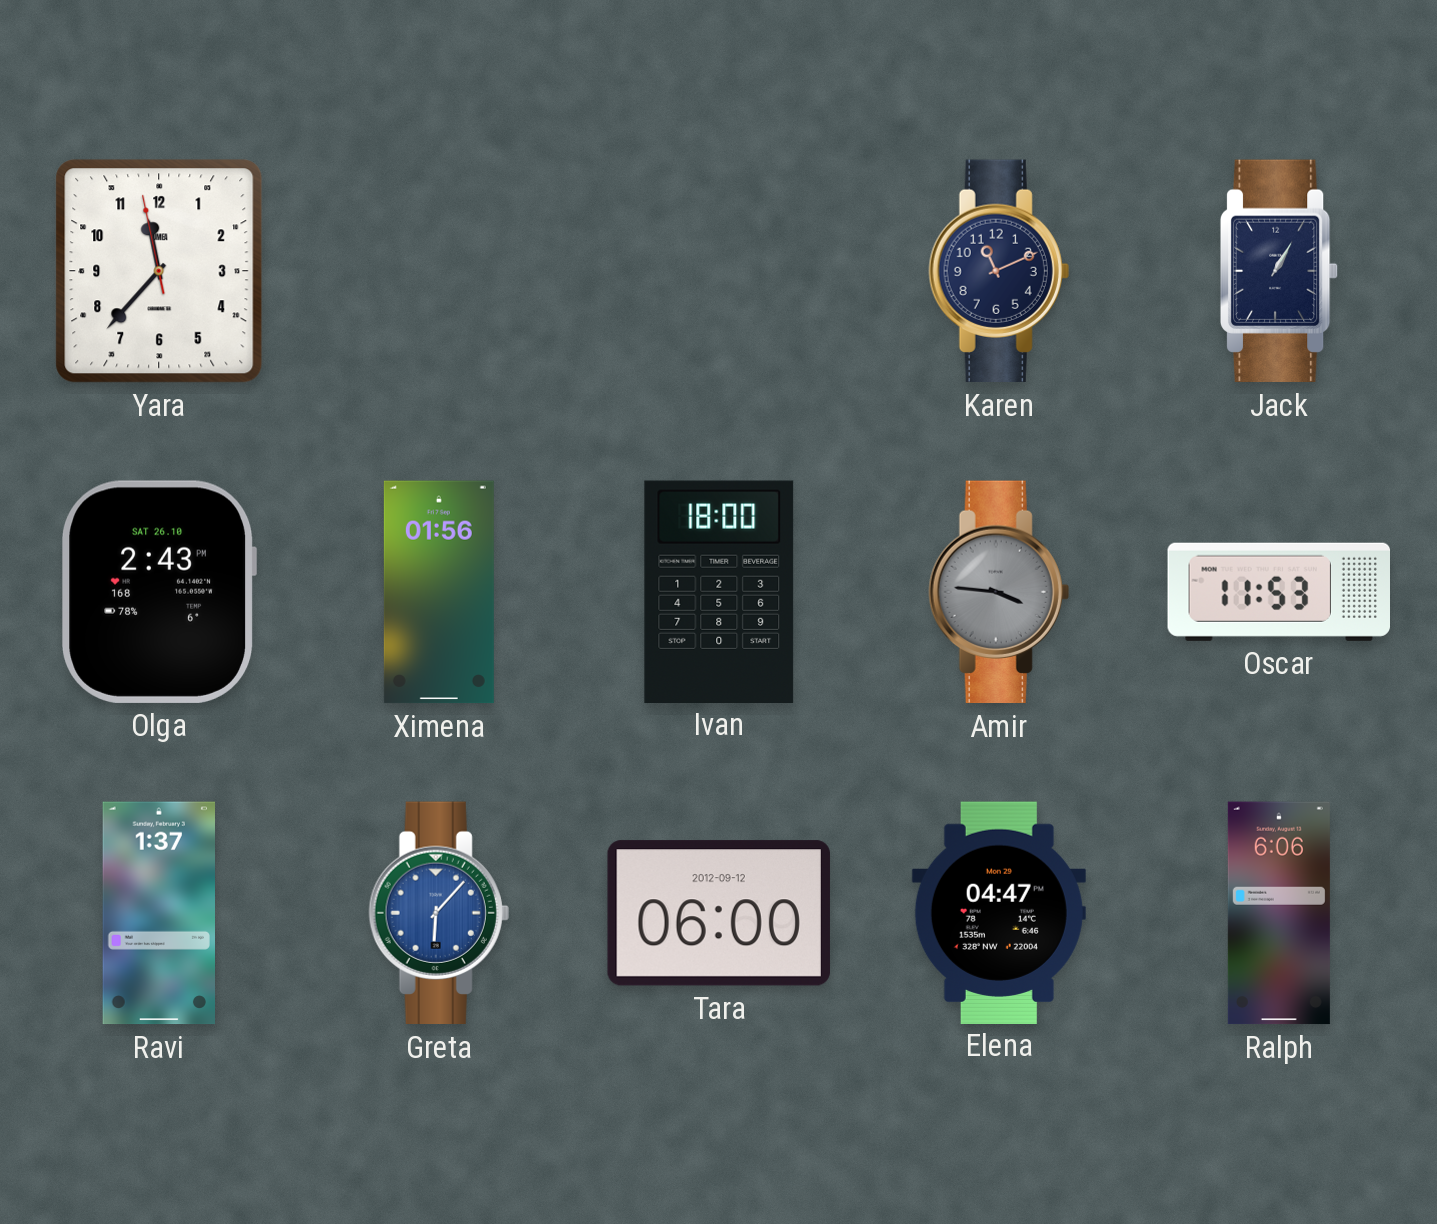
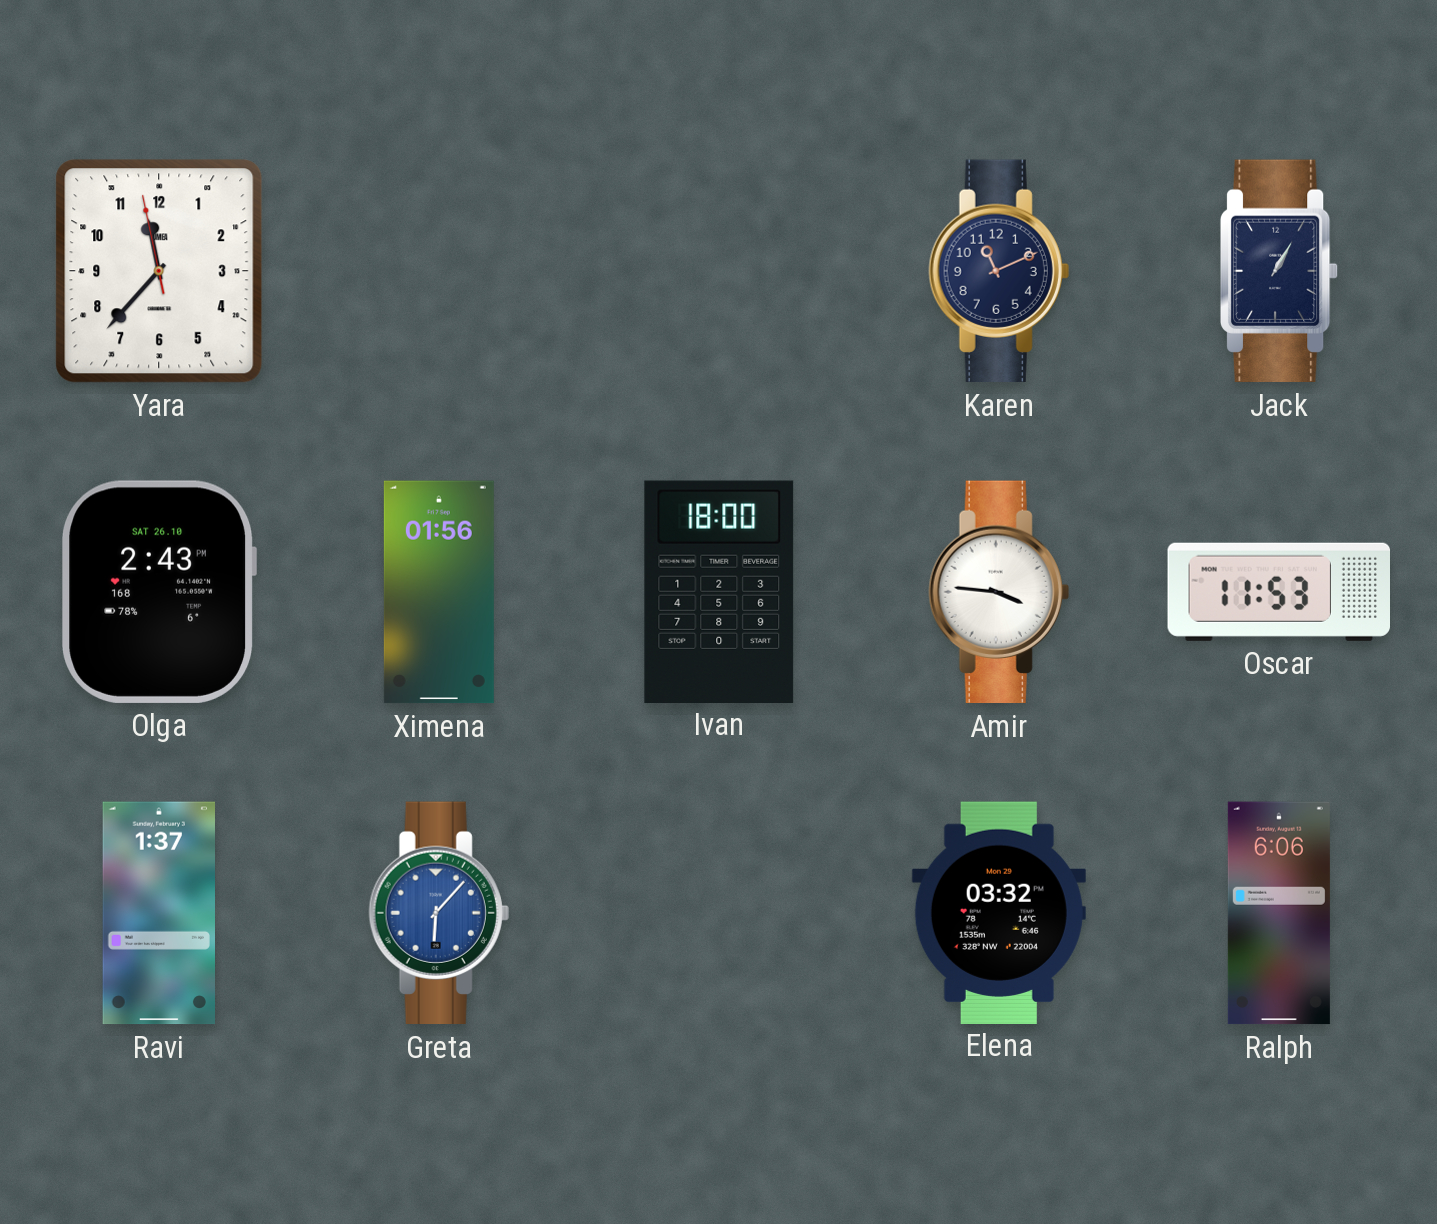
Amir dial: grey -> white (999, 592)
Tara: 06:00 -> none (719, 913)
Elena: 04:47 -> 03:32 (999, 912)
